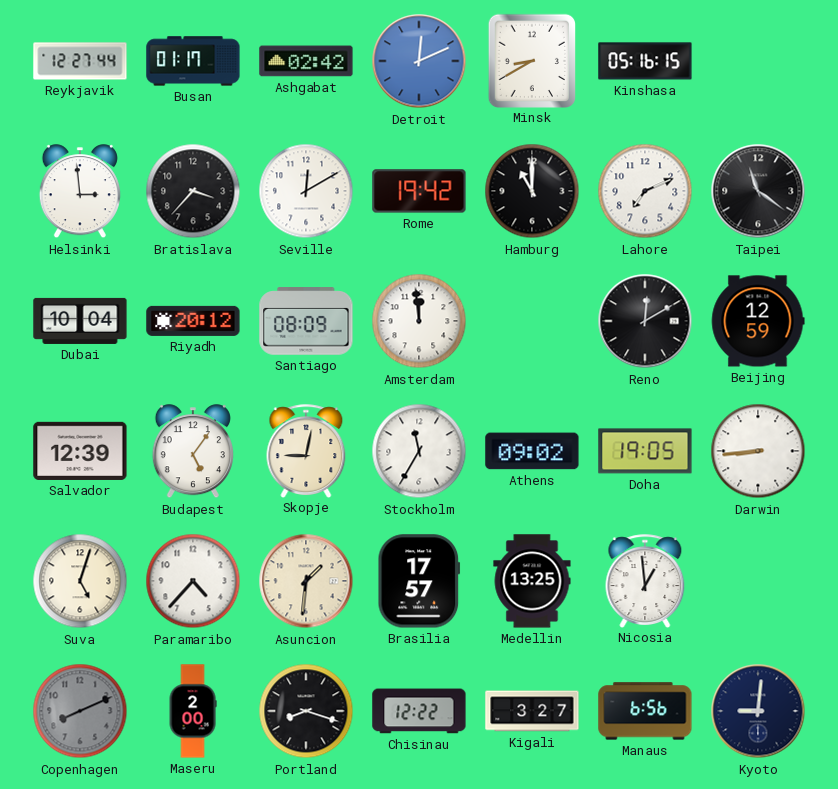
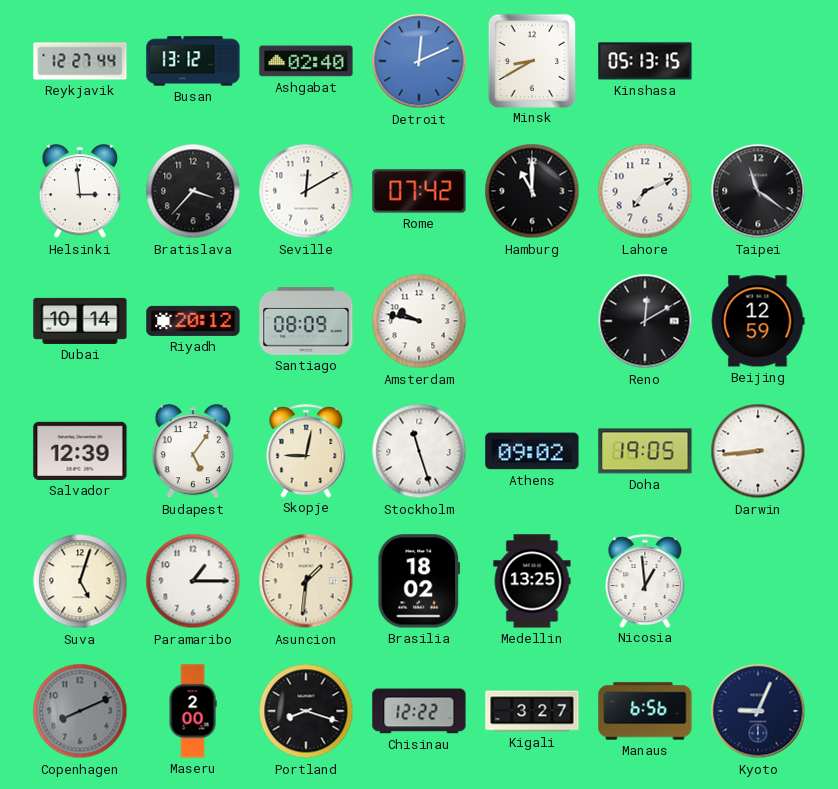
Busan: 01:17 -> 13:12 (193, 61)
Ashgabat: 02:42 -> 02:40 (306, 61)
Kinshasa: 05:16 -> 05:13 (645, 61)
Rome: 19:42 -> 07:42 (419, 191)
Dubai: 10:04 -> 10:14 (80, 321)
Amsterdam: 11:59 -> 9:47 (419, 321)
Stockholm: 11:35 -> 11:27 (419, 451)
Paramaribo: 4:37 -> 1:15 (193, 581)
Brasilia: 17:57 -> 18:02 (419, 581)
Kyoto: 9:01 -> 9:04 (758, 711)
